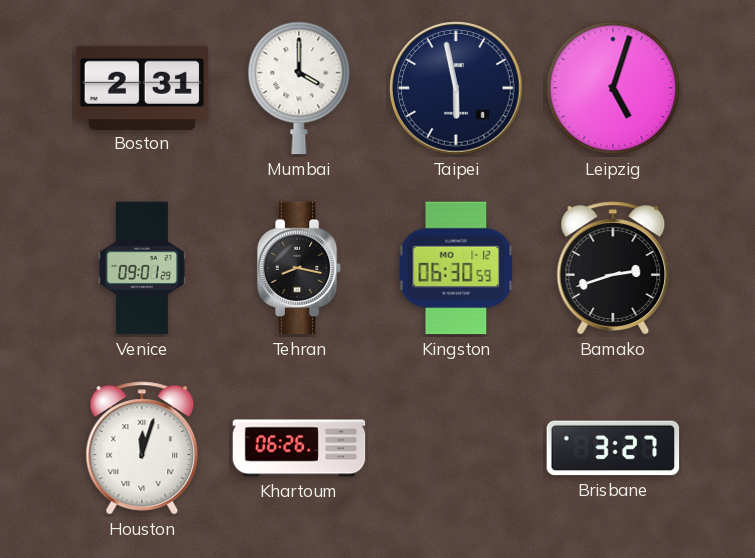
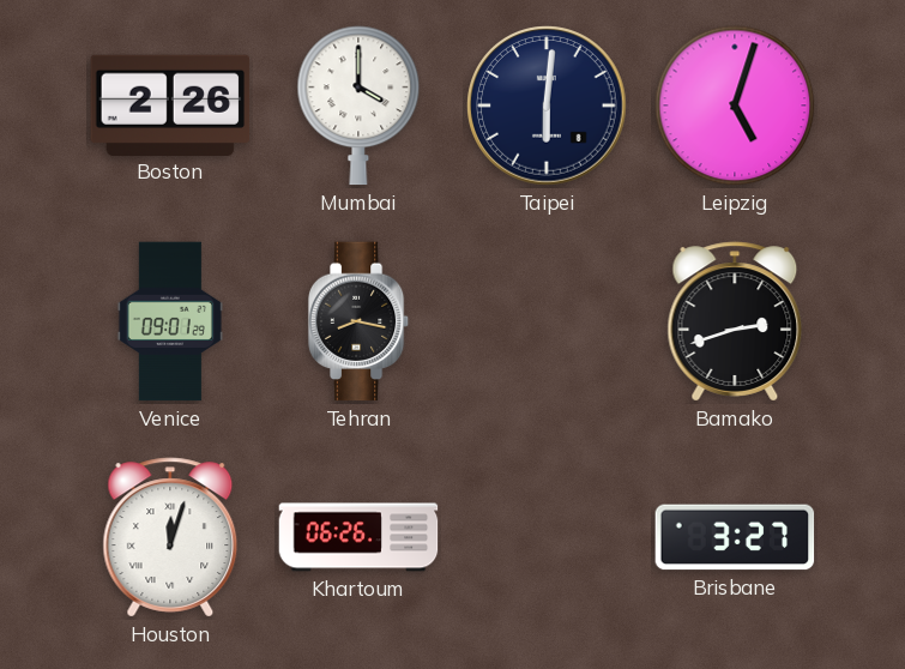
Boston: 2:31 -> 2:26 (170, 104)
Taipei: 5:58 -> 6:01 (547, 106)
Kingston: 06:30 -> none (456, 268)
